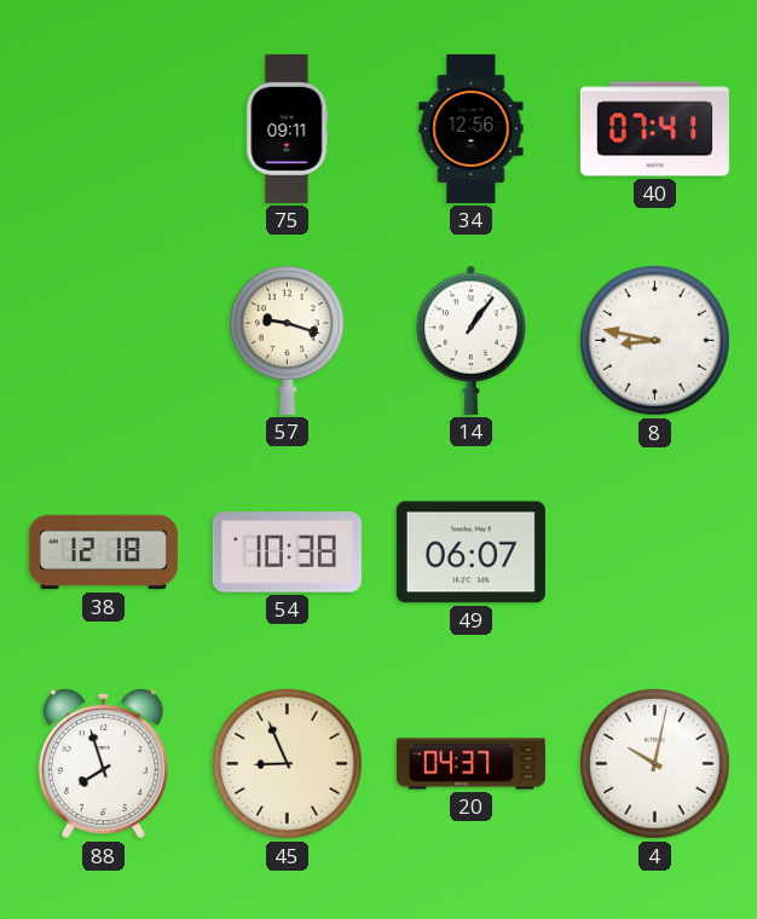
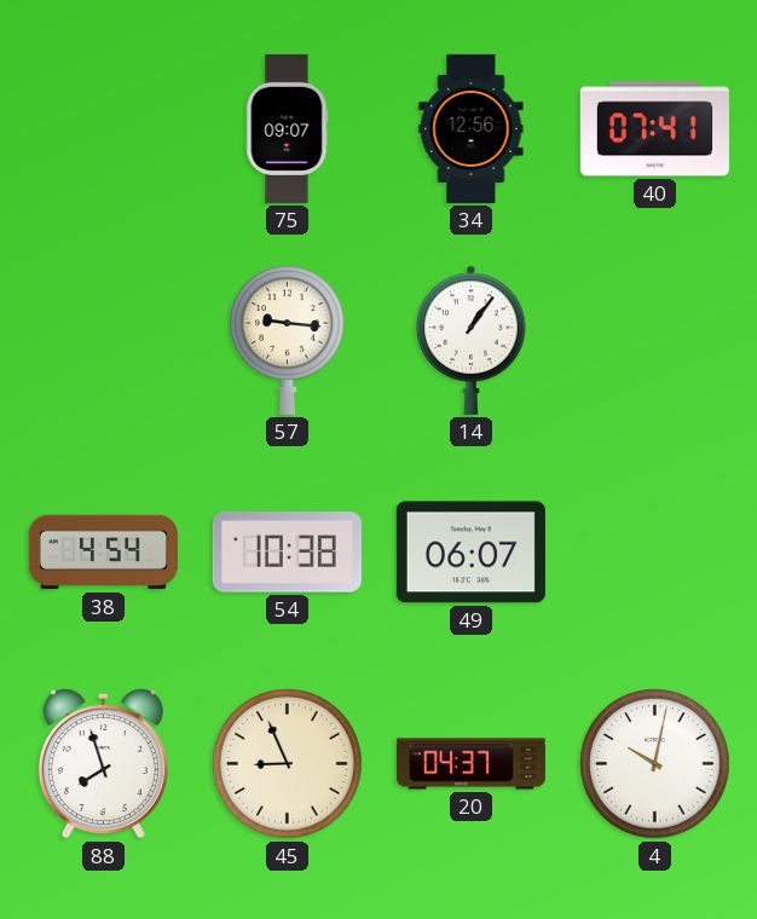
75: 09:11 -> 09:07 (288, 128)
57: 9:18 -> 9:16 (287, 340)
8: 8:47 -> none (655, 341)
38: 12:18 -> 4:54 (103, 553)
